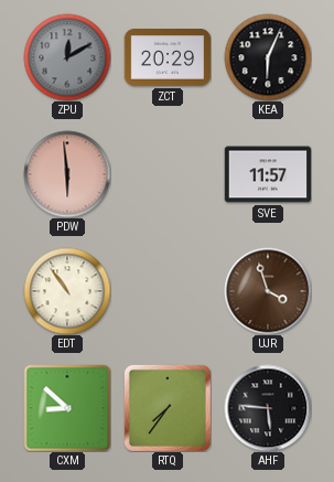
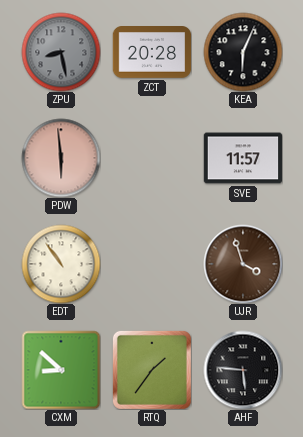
ZPU: 12:10 -> 8:28 (61, 52)
ZCT: 20:29 -> 20:28 (152, 53)
RTQ: 7:36 -> 1:36 (152, 370)
